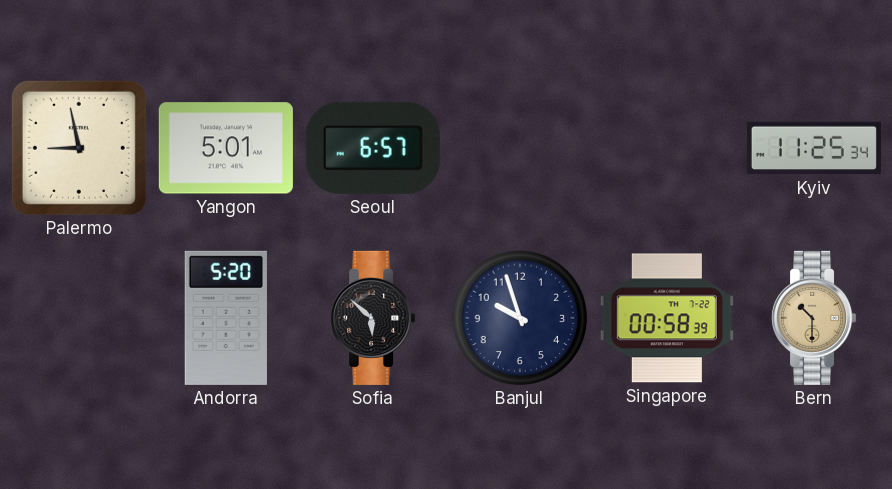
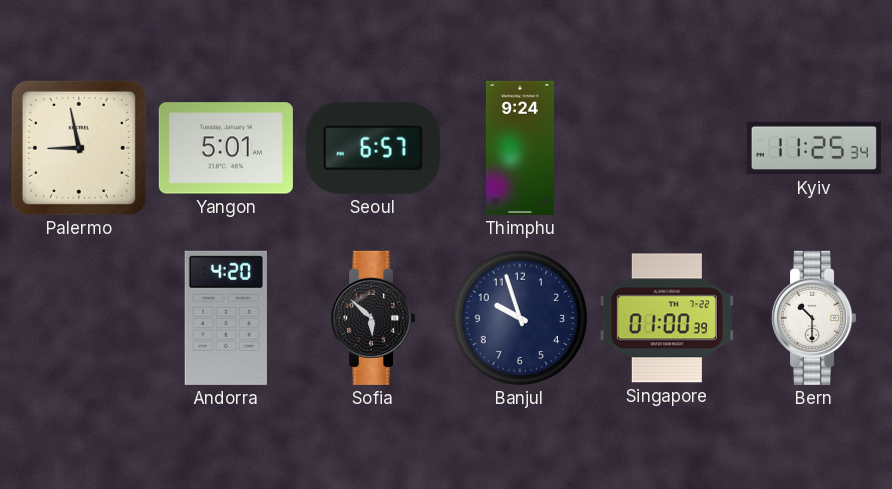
Thimphu: none -> 9:24 (520, 148)
Andorra: 5:20 -> 4:20 (226, 318)
Singapore: 00:58 -> 01:00 (667, 318)
Bern dial: champagne -> white (815, 318)
